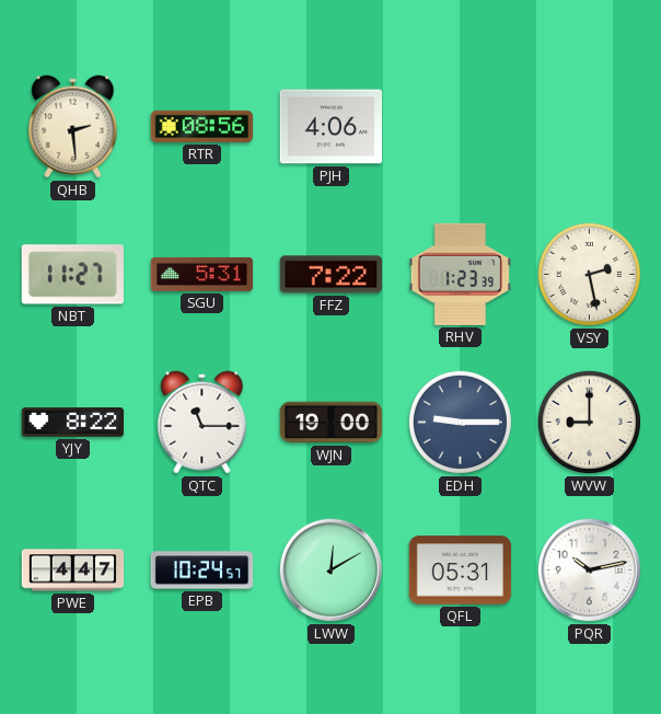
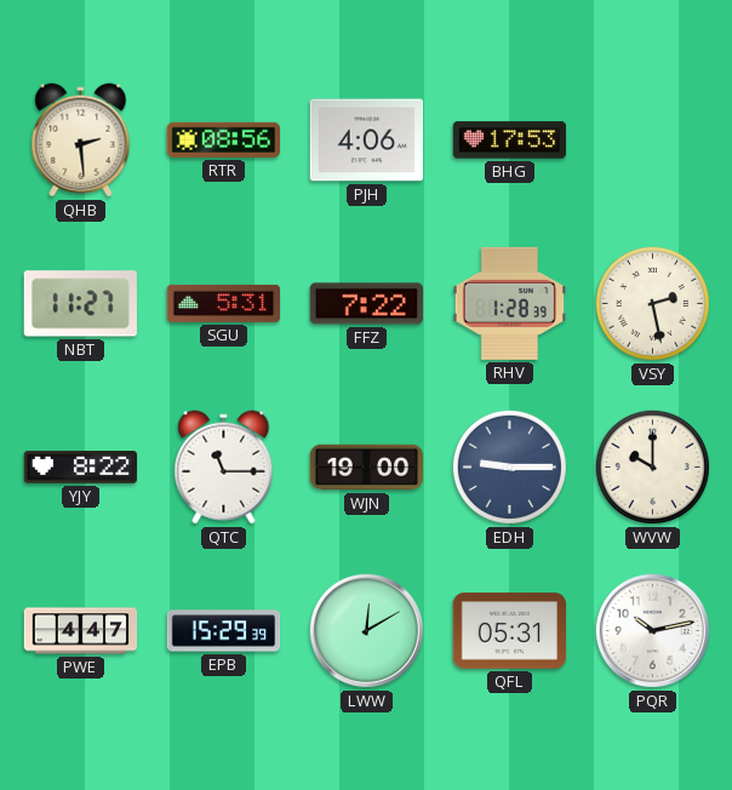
BHG: none -> 17:53 (510, 141)
RHV: 1:23 -> 1:28 (509, 303)
WVW: 9:00 -> 10:00 (652, 466)
EPB: 10:24 -> 15:29 (224, 631)
